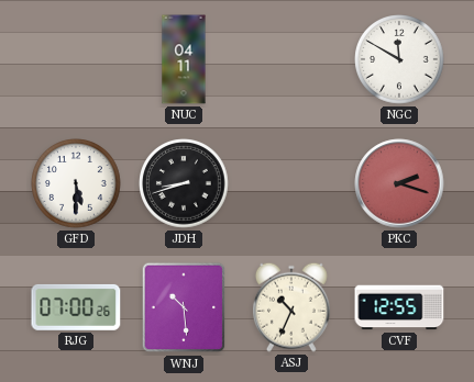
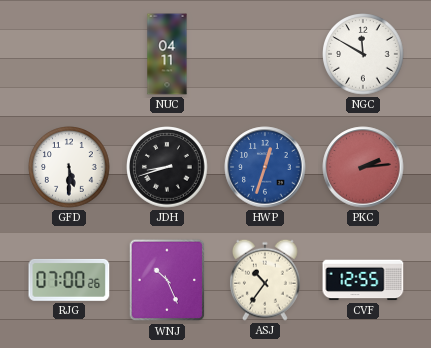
HWP: none -> 12:33 (265, 167)
PKC: 2:18 -> 2:14 (363, 167)
WNJ: 10:29 -> 10:26 (167, 280)
ASJ: 10:34 -> 10:36 (265, 280)
